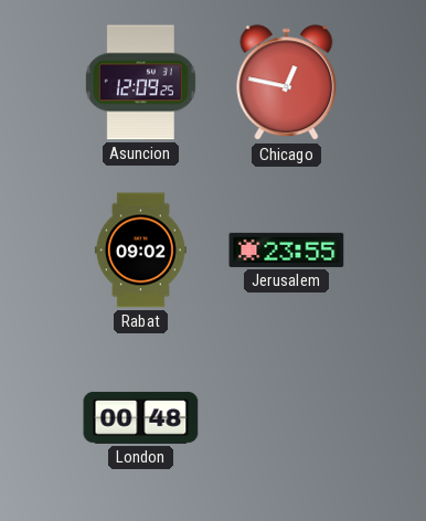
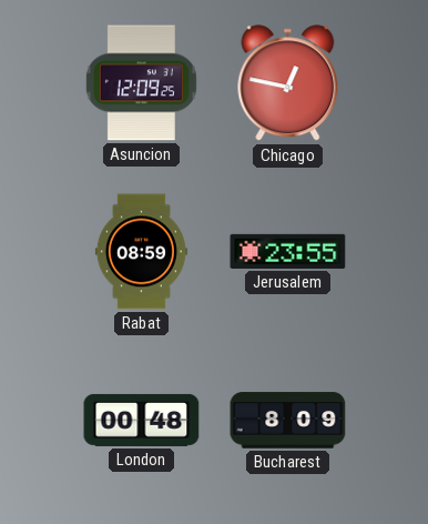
Rabat: 09:02 -> 08:59 (141, 252)
Bucharest: none -> 8:09 (288, 421)
